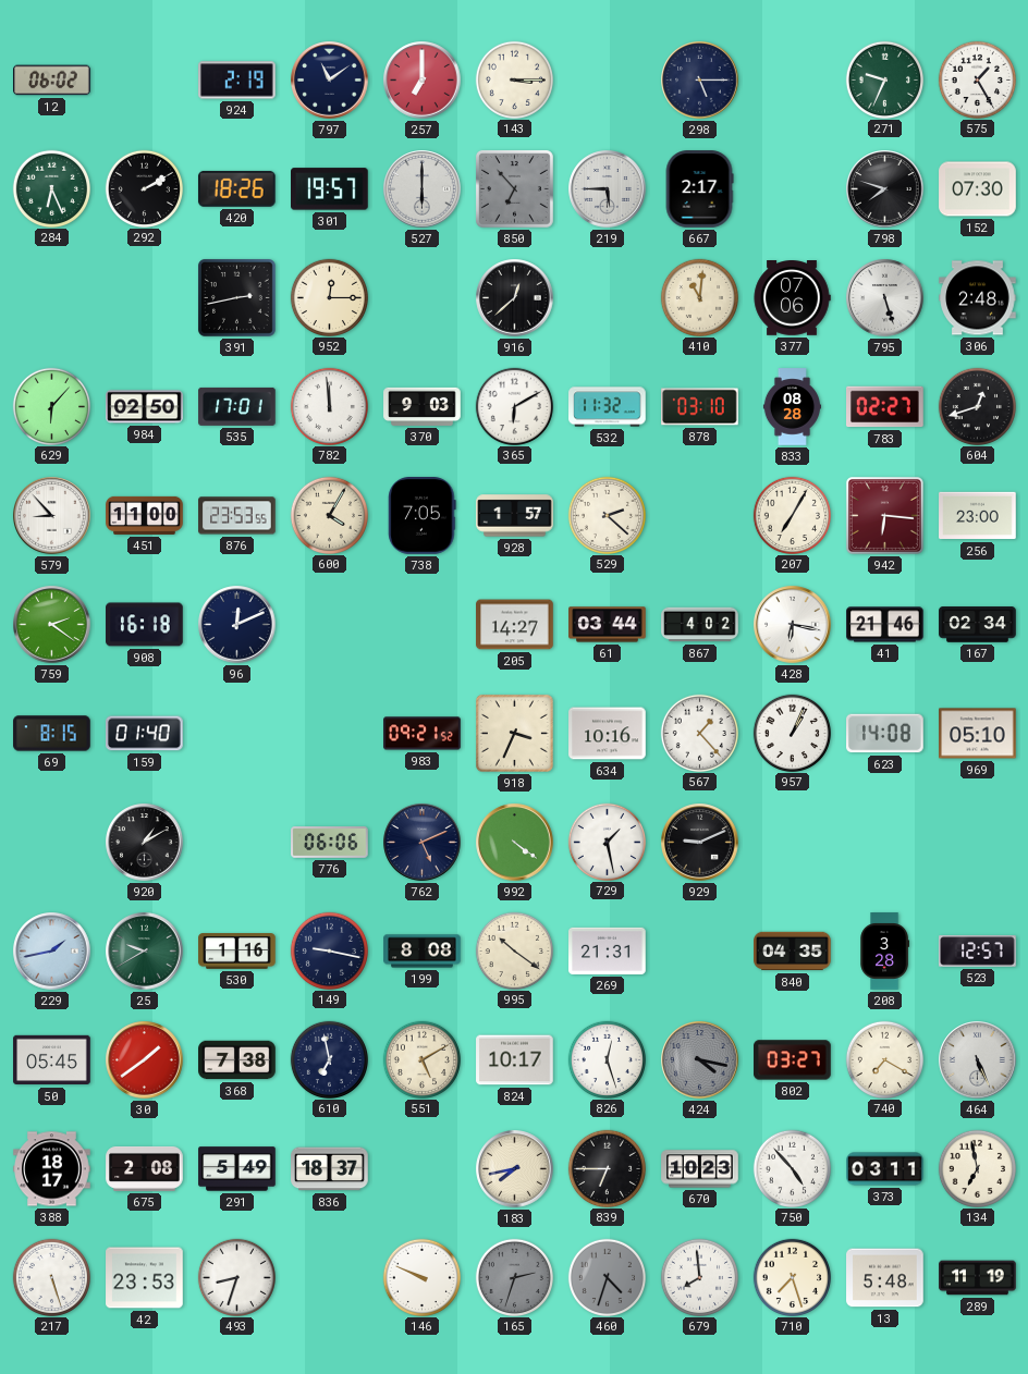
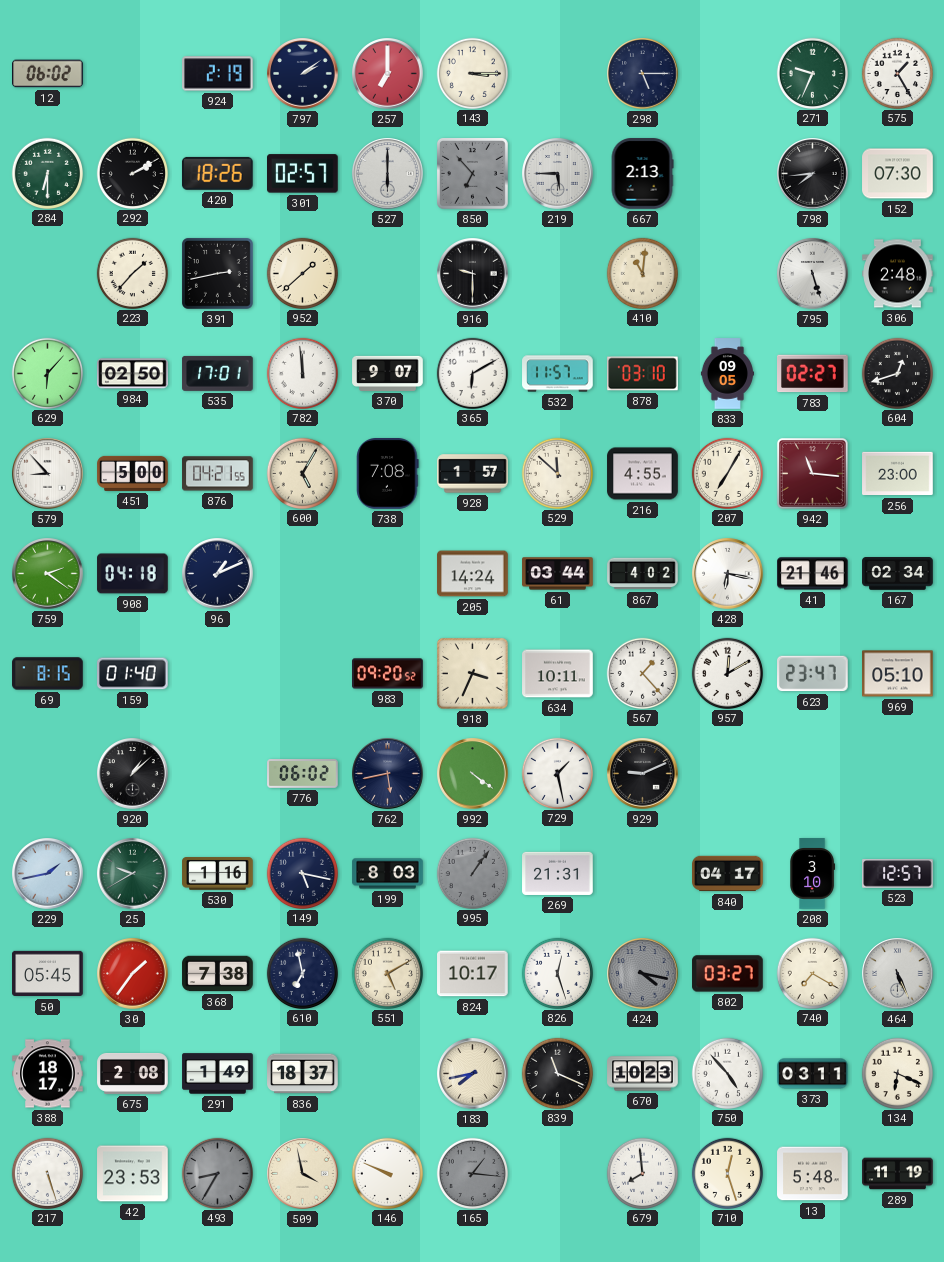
797: 11:09 -> 2:09 (303, 74)
284: 6:26 -> 6:30 (47, 173)
301: 19:57 -> 02:57 (303, 174)
667: 2:17 -> 2:13 (642, 174)
798: 7:48 -> 7:44 (813, 174)
223: none -> 1:37 (132, 273)
952: 12:15 -> 1:38 (302, 273)
916: 12:38 -> 9:30 (473, 274)
377: 07:06 -> none (792, 298)
370: 9:03 -> 9:07 (388, 373)
532: 11:32 -> 11:57 (558, 374)
833: 08:28 -> 09:05 (727, 374)
451: 11:00 -> 5:00 (133, 473)
876: 23:53 -> 04:21 (218, 474)
600: 4:05 -> 5:05 (302, 473)
738: 7:05 -> 7:08 (388, 474)
529: 2:22 -> 11:52 (557, 473)
216: none -> 4:55 (643, 474)
942: 6:16 -> 11:16 (812, 473)
908: 16:18 -> 04:18 (133, 574)
96: 12:11 -> 1:11 (218, 574)
205: 14:27 -> 14:24 (473, 574)
983: 09:21 -> 09:20 (388, 674)
634: 10:16 -> 10:11 (558, 674)
957: 1:04 -> 12:10 (727, 673)
623: 14:08 -> 23:47 (813, 674)
920: 1:10 -> 1:08 (133, 774)
776: 06:06 -> 06:02 (303, 774)
762: 5:11 -> 5:43 (388, 774)
149: 9:17 -> 5:17 (302, 873)
199: 8:08 -> 8:03 (388, 874)
995: 10:21 -> 1:06 (472, 873)
995 dial: cream -> grey (472, 873)
840: 04:35 -> 04:17 (728, 874)
208: 3:28 -> 3:10 (813, 874)
30: 1:39 -> 1:36 (133, 974)
291: 5:49 -> 1:49 (218, 1074)
839: 6:45 -> 11:19 (557, 1073)
134: 6:58 -> 6:19 (897, 1073)
493: 8:33 -> 8:35 (217, 1173)
493 dial: white -> grey (217, 1173)
509: none -> 3:58 (303, 1174)
165: 2:33 -> 1:16 (472, 1173)
460: 4:33 -> none (607, 1277)
710: 7:27 -> 12:27 (727, 1173)
